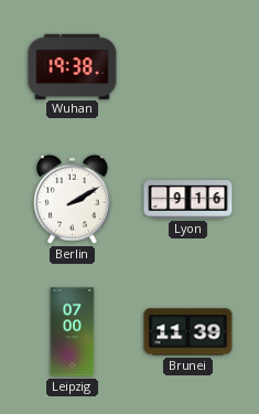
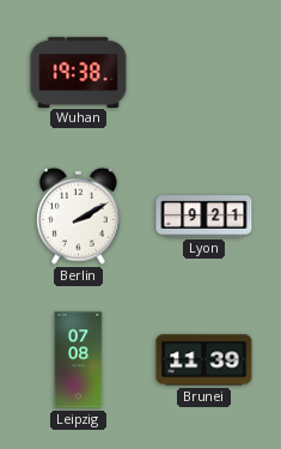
Lyon: 9:16 -> 9:21 (204, 217)
Leipzig: 07:00 -> 07:08 (79, 360)
